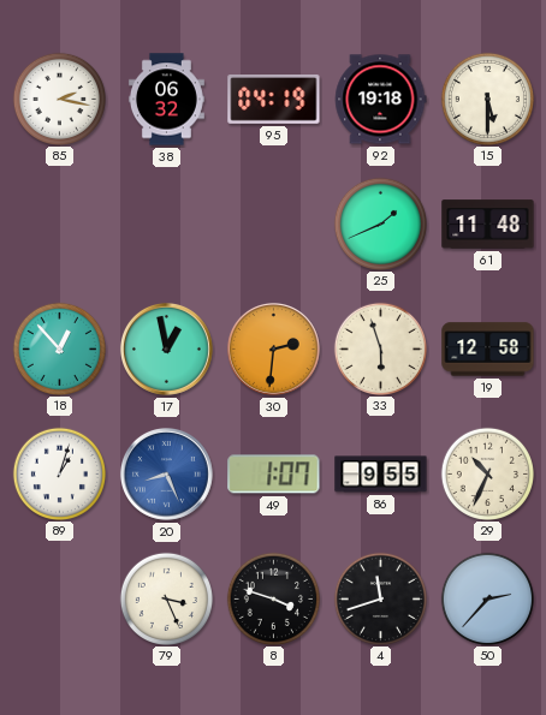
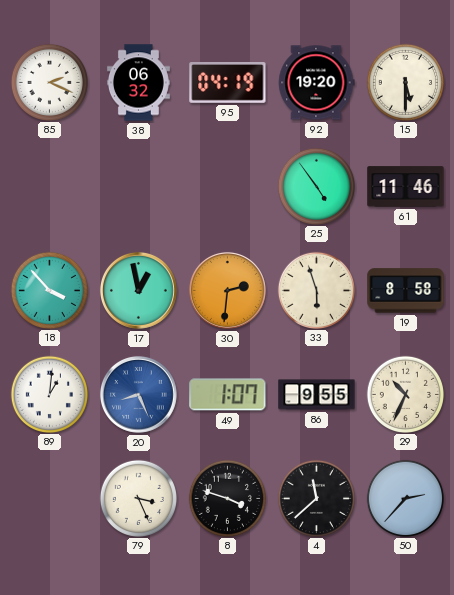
85: 2:17 -> 2:19 (49, 82)
92: 19:18 -> 19:20 (317, 83)
25: 1:41 -> 4:54 (316, 186)
61: 11:48 -> 11:46 (406, 187)
18: 12:53 -> 3:53 (49, 290)
19: 12:58 -> 8:58 (406, 291)
89: 1:03 -> 1:01 (49, 394)
4: 11:42 -> 11:38 (316, 498)
